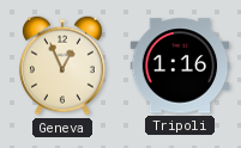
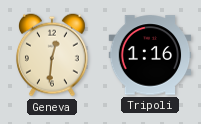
Geneva: 12:56 -> 12:31 (52, 55)
